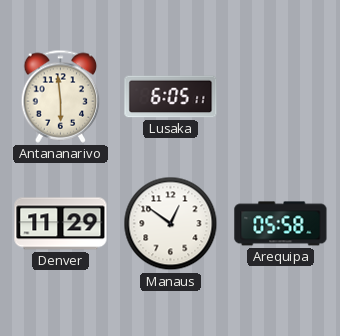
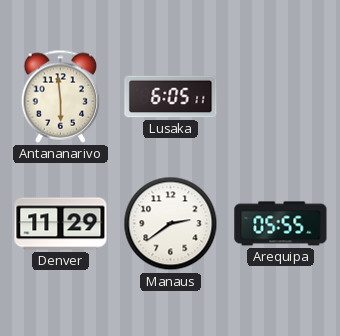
Manaus: 12:51 -> 2:39 (171, 224)
Arequipa: 05:58 -> 05:55 (281, 224)
